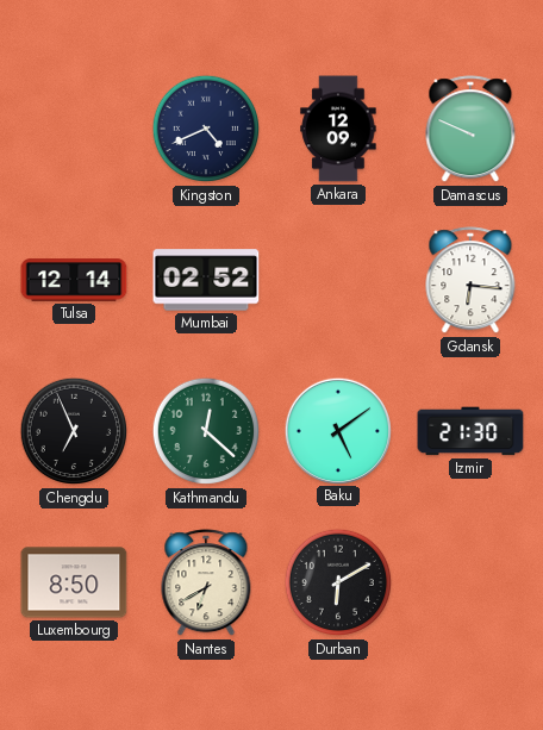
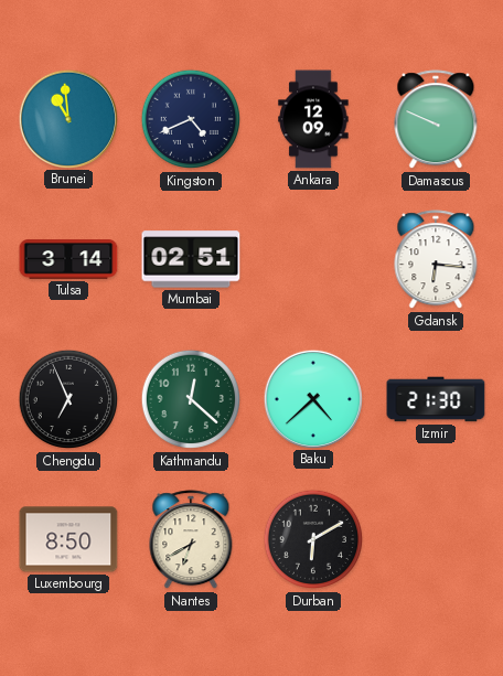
Brunei: none -> 10:59 (67, 118)
Tulsa: 12:14 -> 3:14 (68, 259)
Mumbai: 02:52 -> 02:51 (191, 259)
Baku: 5:09 -> 4:38 (312, 398)
